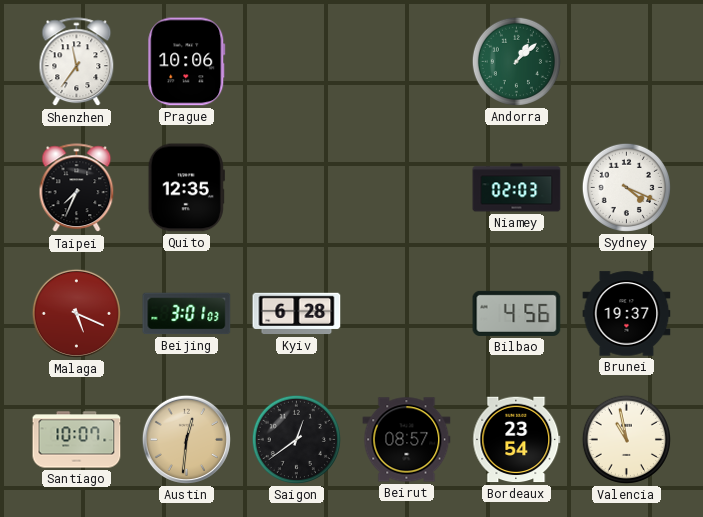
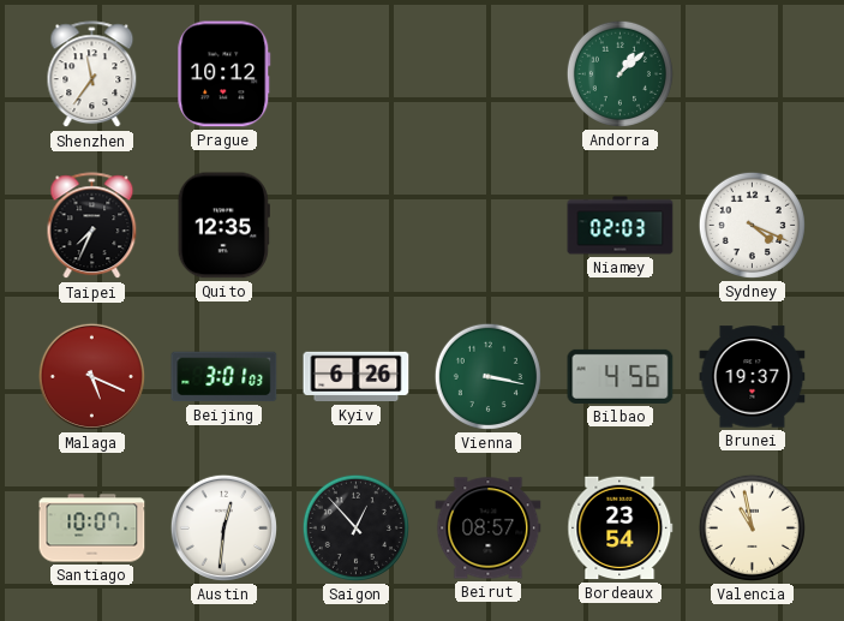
Prague: 10:06 -> 10:12 (225, 74)
Kyiv: 6:28 -> 6:26 (357, 377)
Vienna: none -> 3:17 (487, 376)
Austin dial: champagne -> white (223, 527)
Saigon: 12:39 -> 12:53 (355, 527)
